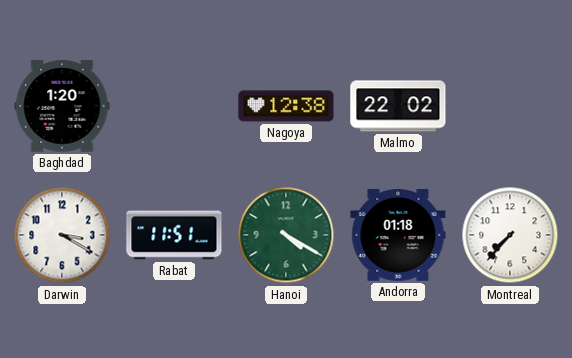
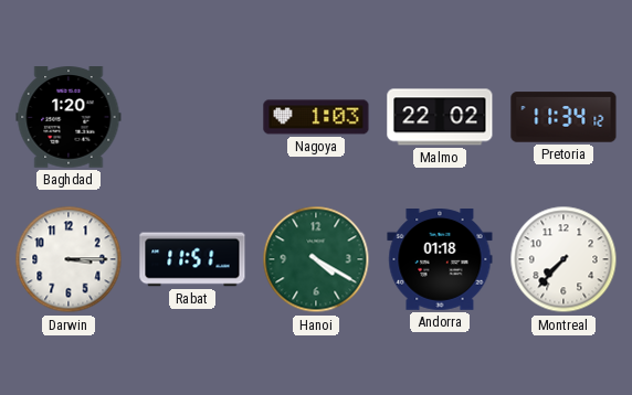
Nagoya: 12:38 -> 1:03 (316, 117)
Pretoria: none -> 11:34 (563, 117)
Darwin: 3:20 -> 3:15 (69, 259)
